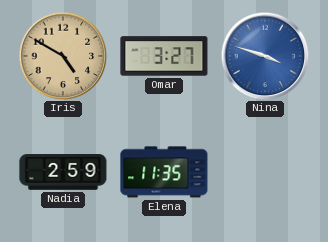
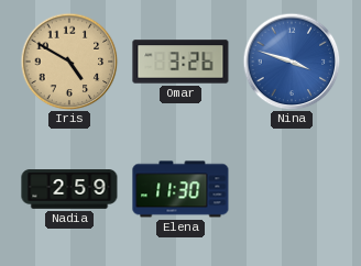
Omar: 3:27 -> 3:26 (180, 62)
Elena: 11:35 -> 11:30 (180, 189)
